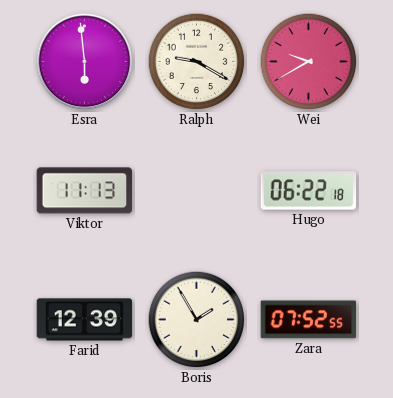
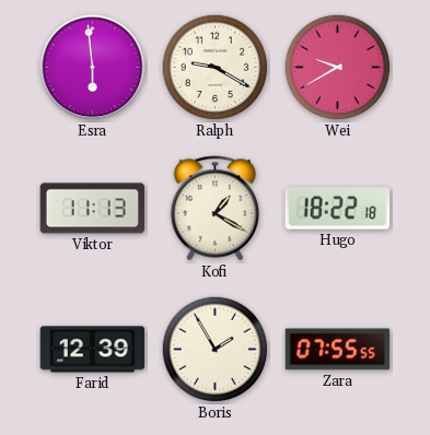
Kofi: none -> 1:20 (216, 209)
Hugo: 06:22 -> 18:22 (338, 209)
Zara: 07:52 -> 07:55 (338, 350)
